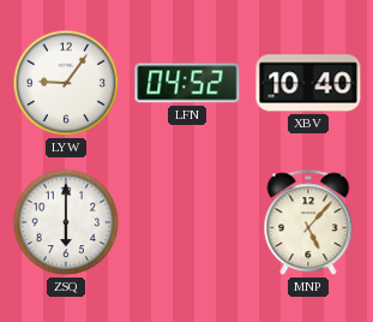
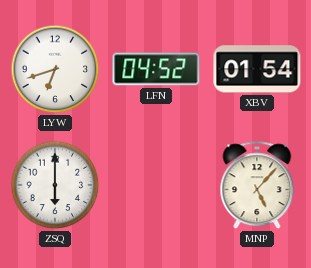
LYW: 9:06 -> 6:42 (55, 69)
XBV: 10:40 -> 01:54 (257, 69)
